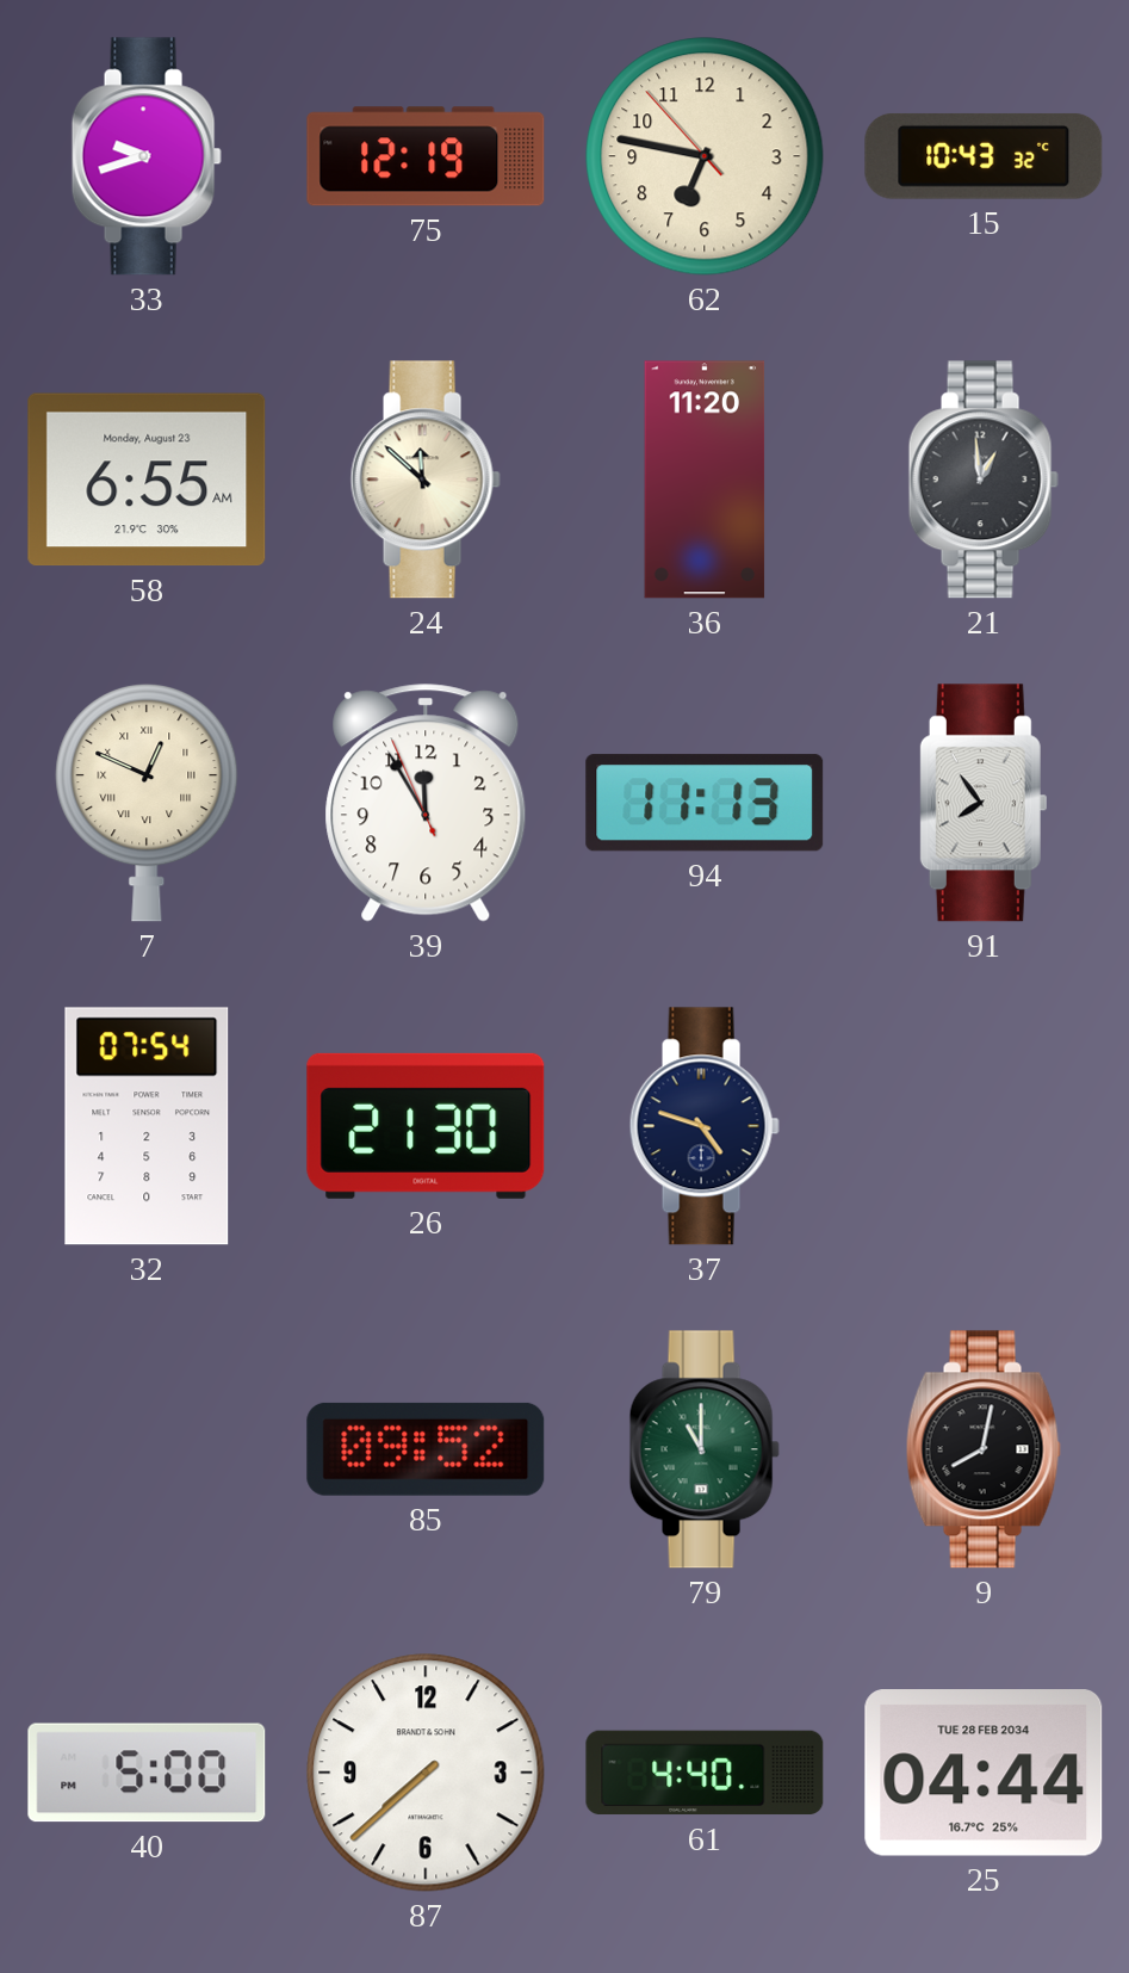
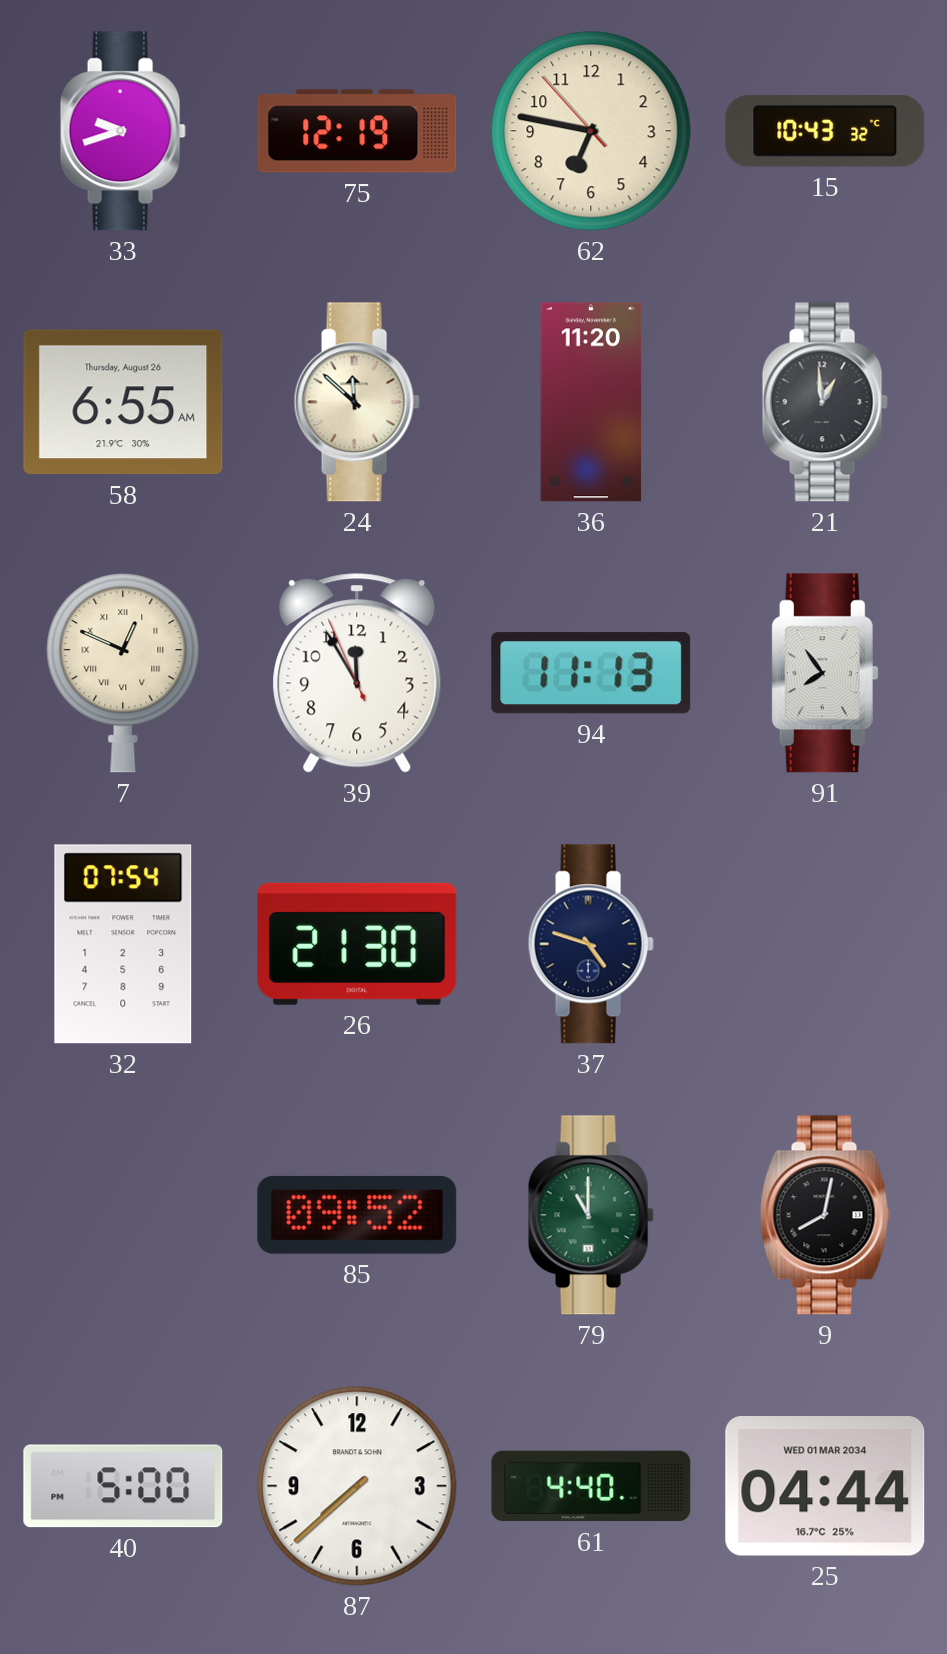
58 date: Monday, August 23 -> Thursday, August 26 (123, 402)
25 date: TUE 28 FEB 2034 -> WED 01 MAR 2034 (825, 1487)
